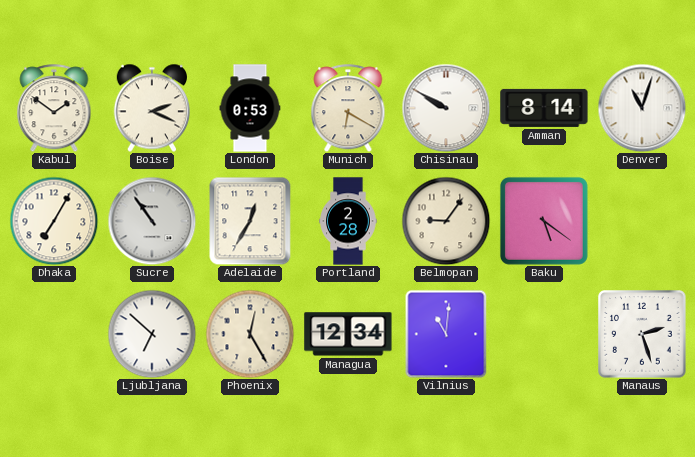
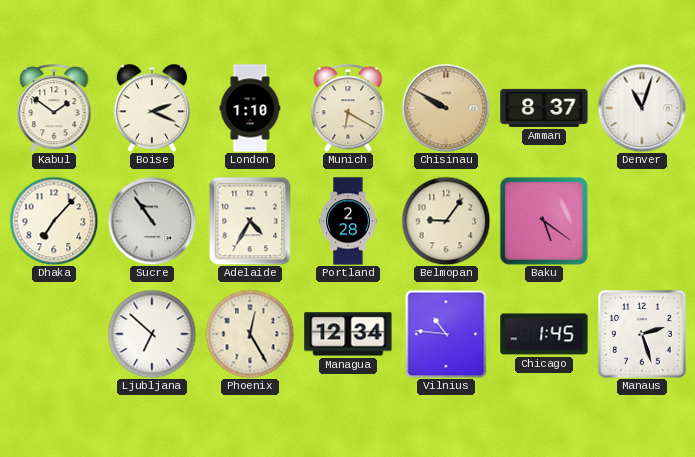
London: 0:53 -> 1:10 (250, 108)
Chisinau dial: white -> champagne (446, 108)
Amman: 8:14 -> 8:37 (544, 108)
Dhaka: 7:05 -> 7:07 (54, 221)
Adelaide: 12:35 -> 4:35 (250, 221)
Vilnius: 11:01 -> 10:46 (446, 334)
Chicago: none -> 1:45 (544, 334)
